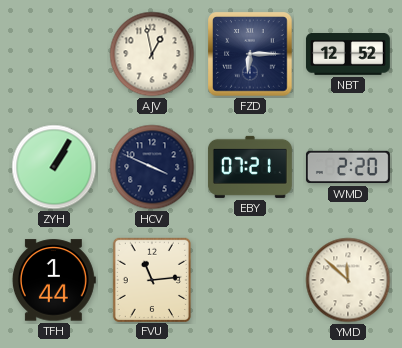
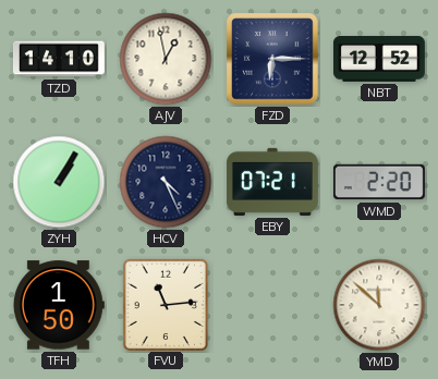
TZD: none -> 14:10 (59, 59)
HCV: 3:49 -> 4:26 (166, 182)
TFH: 1:44 -> 1:50 (59, 305)
